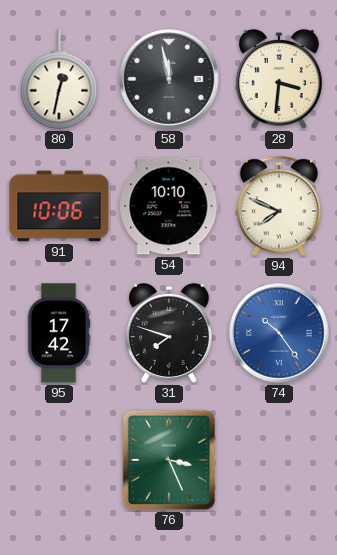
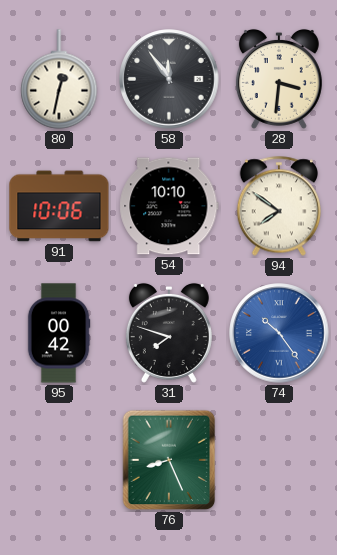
58: 11:58 -> 11:54 (169, 79)
94: 7:49 -> 7:51 (278, 206)
95: 17:42 -> 00:42 (59, 333)
76: 3:26 -> 8:26 (169, 460)
